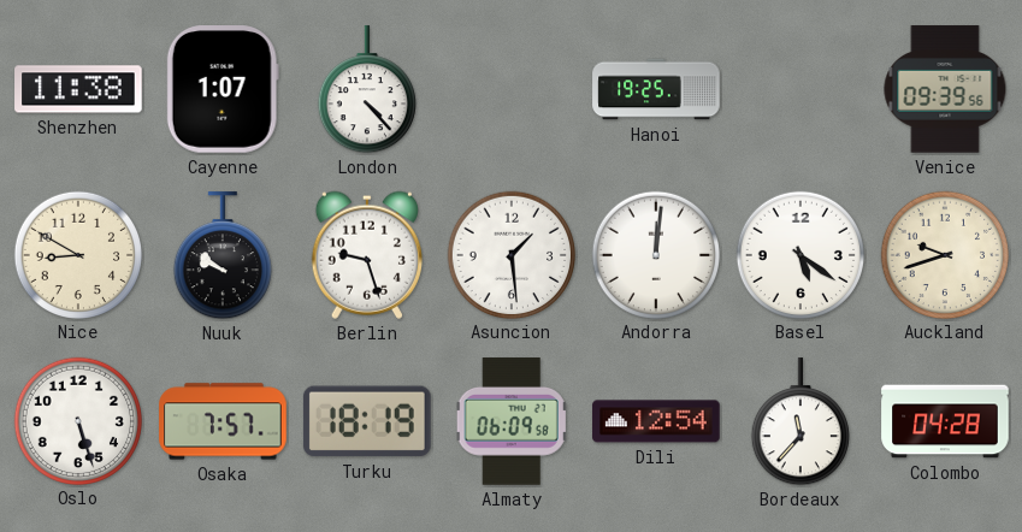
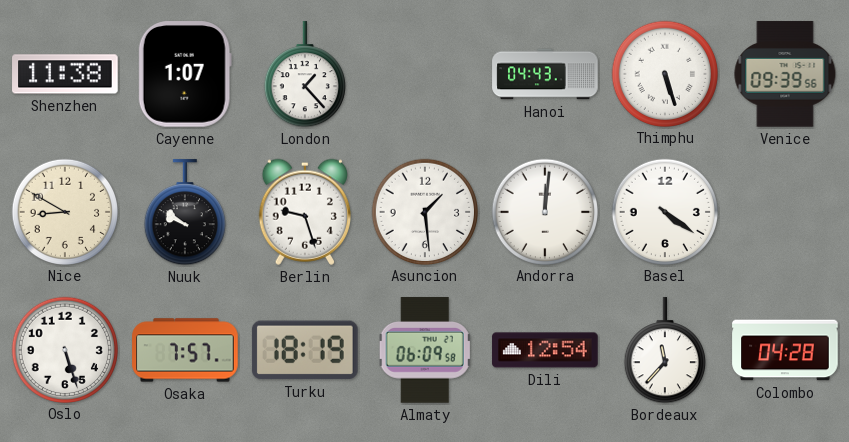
London: 4:23 -> 1:23 (305, 75)
Hanoi: 19:25 -> 04:43 (545, 74)
Thimphu: none -> 5:27 (664, 73)
Basel: 5:21 -> 4:21 (664, 211)
Auckland: 9:42 -> none (944, 254)
